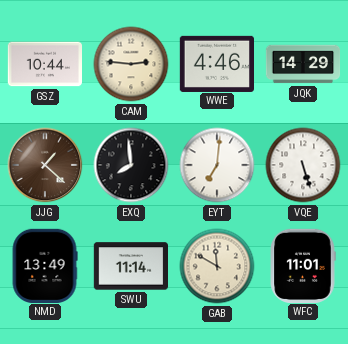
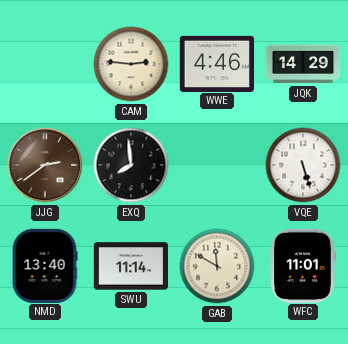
GSZ: 10:44 -> none (45, 64)
JJG: 1:22 -> 2:39 (45, 165)
EYT: 7:01 -> none (217, 165)
NMD: 13:49 -> 13:40 (45, 265)
